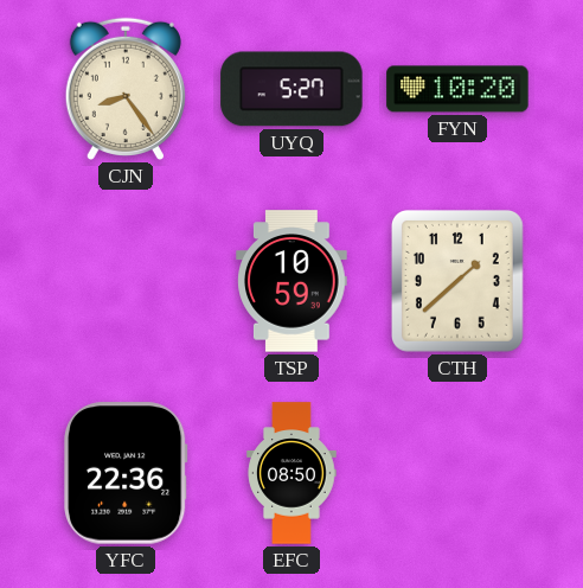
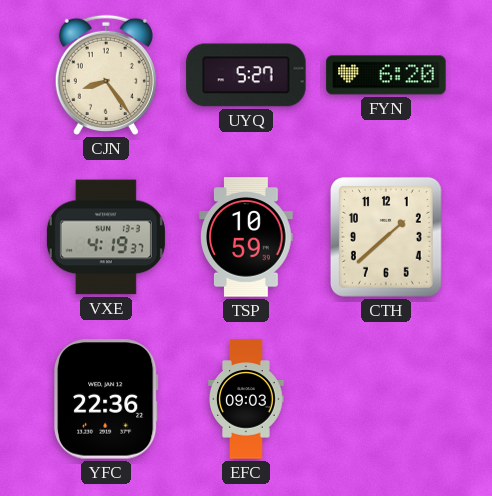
FYN: 10:20 -> 6:20 (386, 75)
VXE: none -> 4:19 (106, 237)
EFC: 08:50 -> 09:03 (246, 399)
